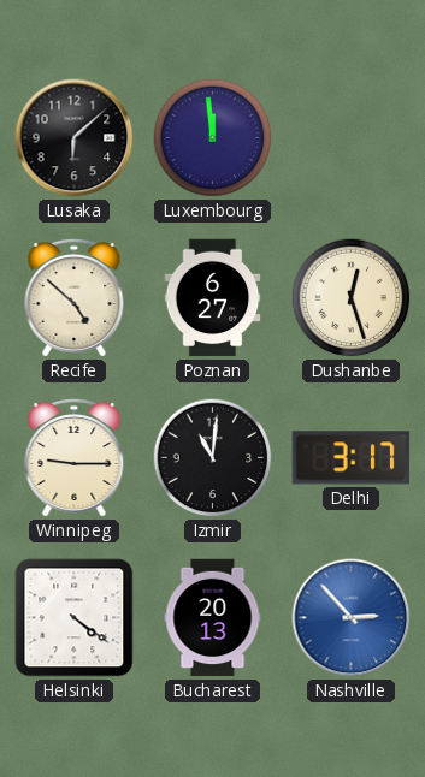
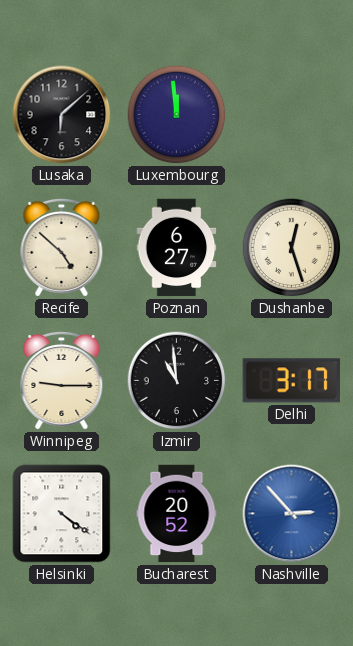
Izmir: 11:01 -> 10:59 (177, 381)
Bucharest: 20:13 -> 20:52 (177, 514)
